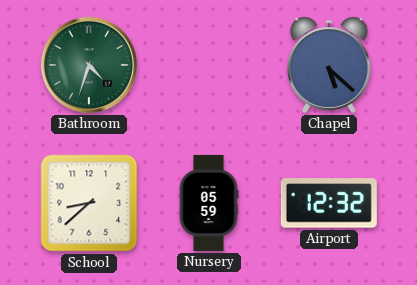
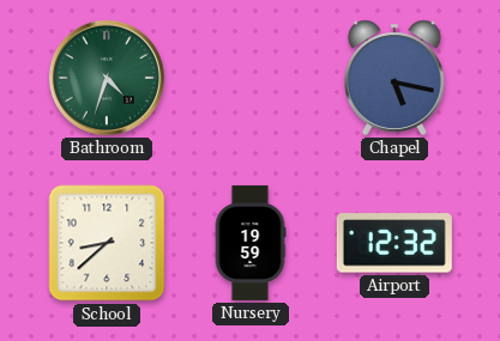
Chapel: 5:22 -> 5:17 (396, 78)
Nursery: 05:59 -> 19:59 (251, 243)
